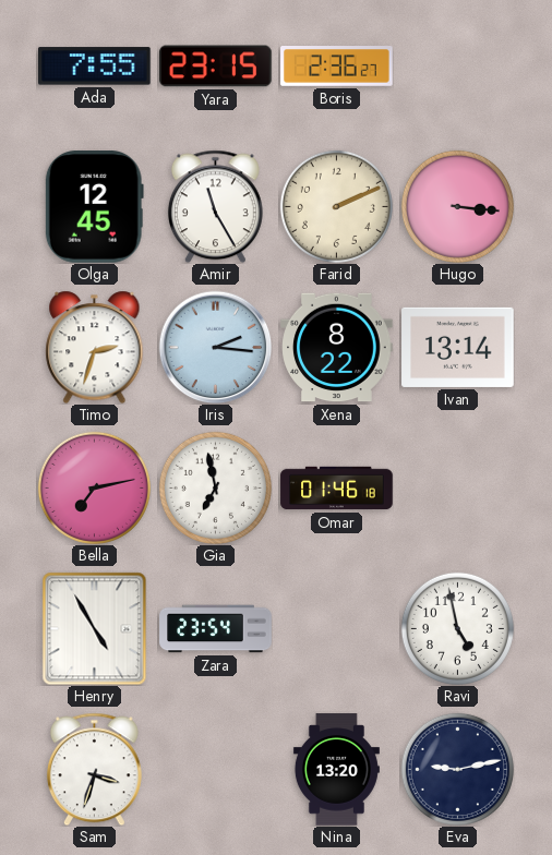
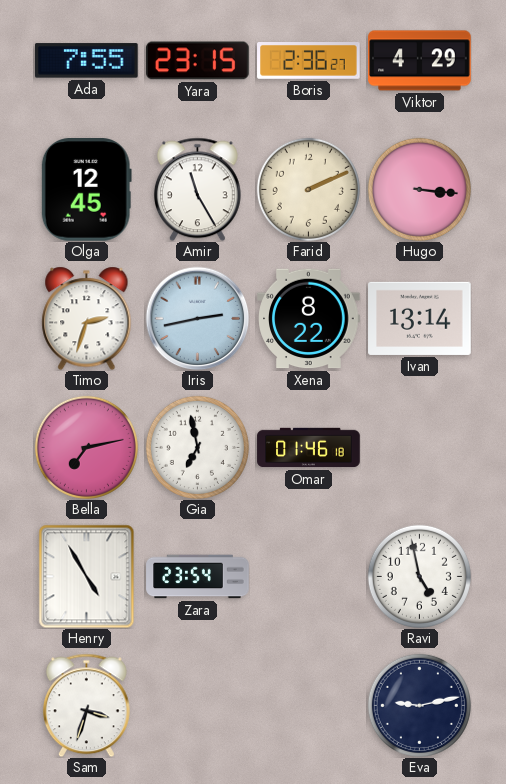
Viktor: none -> 4:29 (420, 61)
Iris: 2:16 -> 2:43 (197, 318)
Nina: 13:20 -> none (336, 770)
